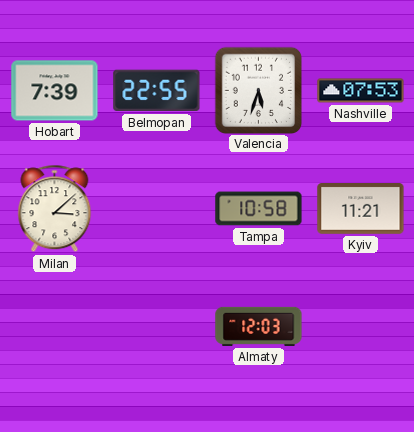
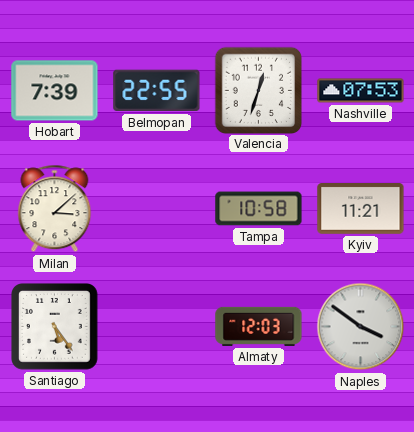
Valencia: 5:33 -> 12:33 (258, 90)
Santiago: none -> 5:24 (55, 327)
Naples: none -> 3:51 (361, 327)
